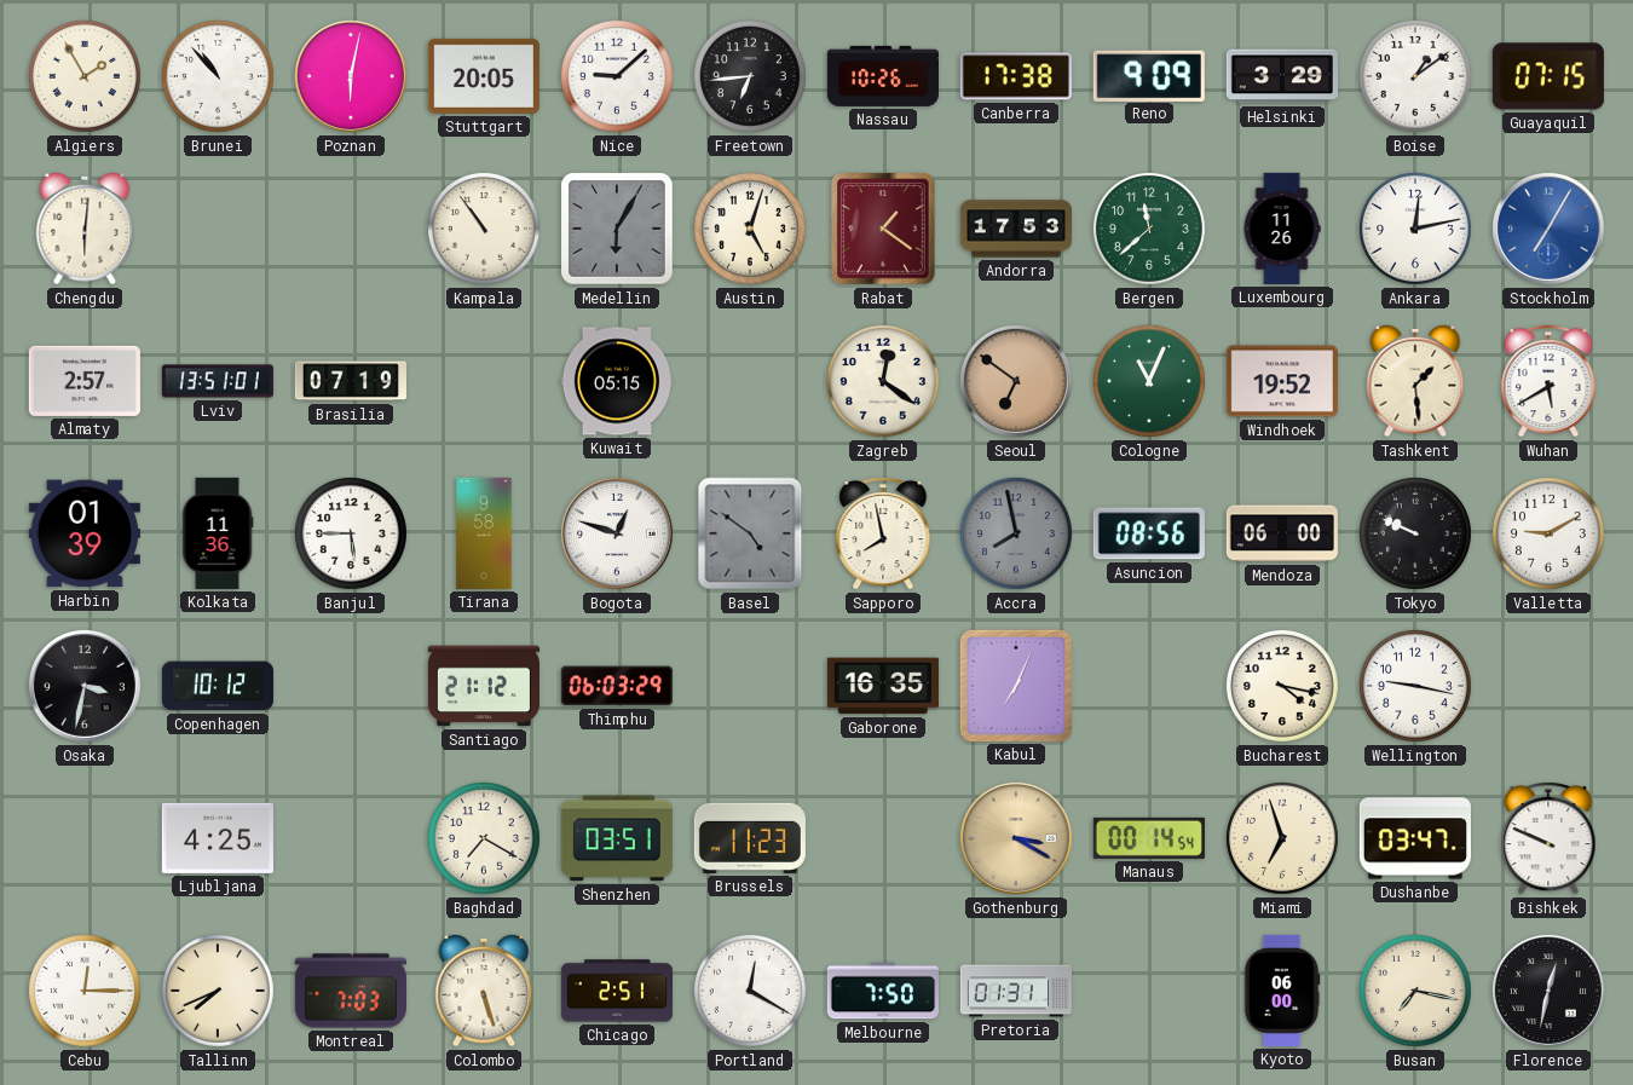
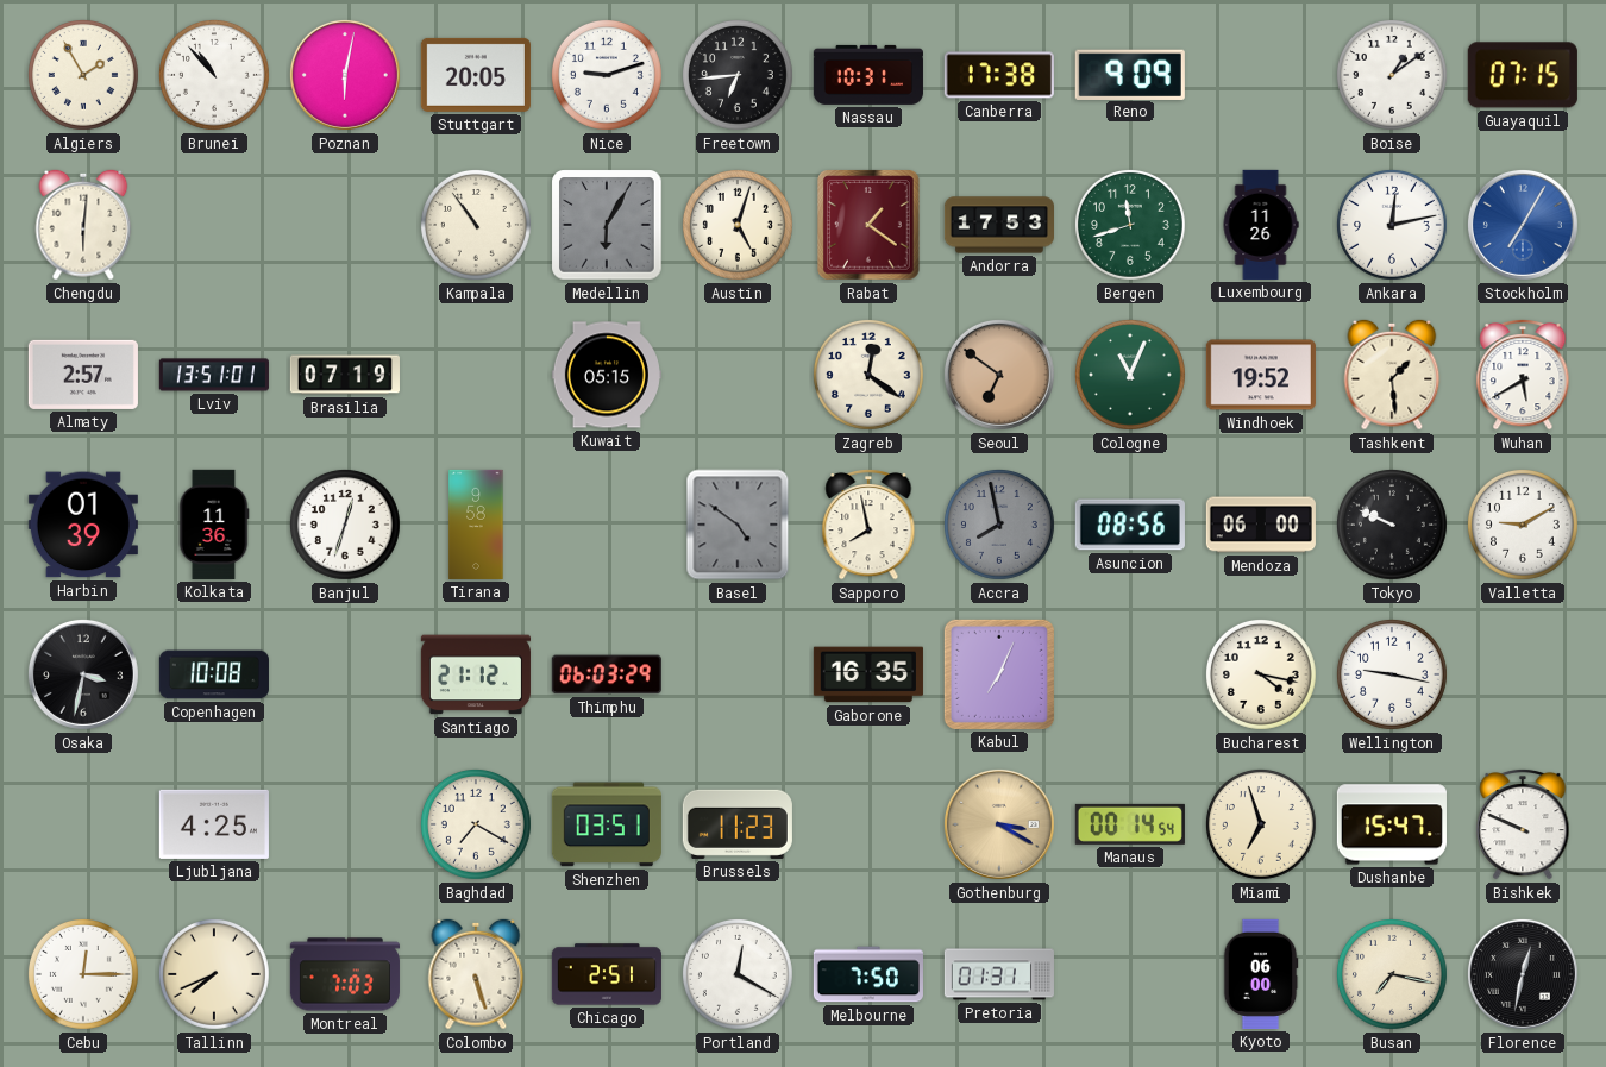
Nice: 9:08 -> 9:12 (607, 75)
Nassau: 10:26 -> 10:31 (868, 75)
Helsinki: 3:29 -> none (1282, 76)
Bergen: 11:38 -> 11:42 (1130, 225)
Banjul: 5:45 -> 12:33 (345, 525)
Bogota: 12:48 -> none (617, 533)
Copenhagen: 10:12 -> 10:08 (214, 674)
Dushanbe: 03:47 -> 15:47 (1392, 824)
